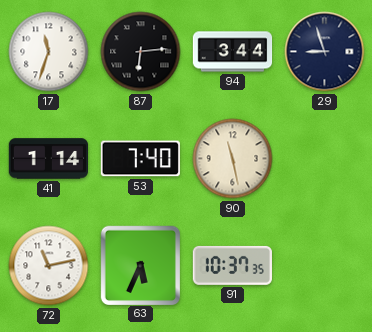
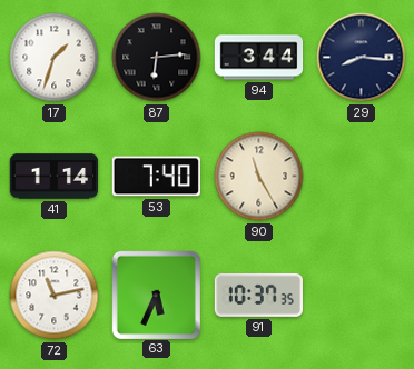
17: 11:33 -> 1:33 (55, 58)
29: 8:57 -> 8:16 (362, 58)
90: 11:28 -> 11:25 (259, 177)
